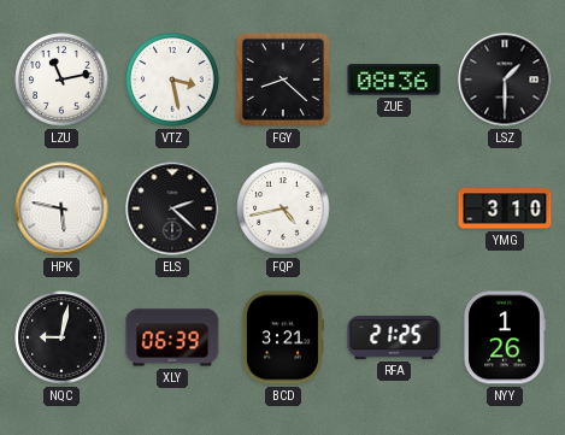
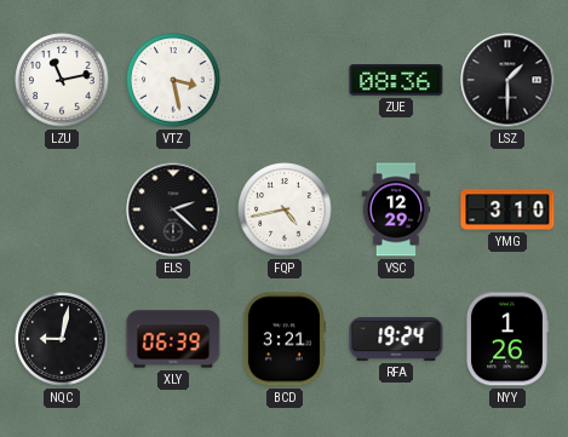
FGY: 8:22 -> none (283, 80)
HPK: 5:47 -> none (61, 208)
VSC: none -> 12:29 (396, 209)
RFA: 21:25 -> 19:24 (396, 339)
